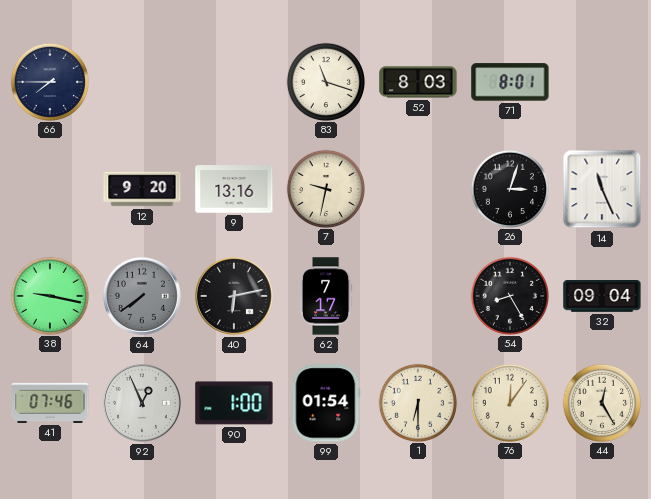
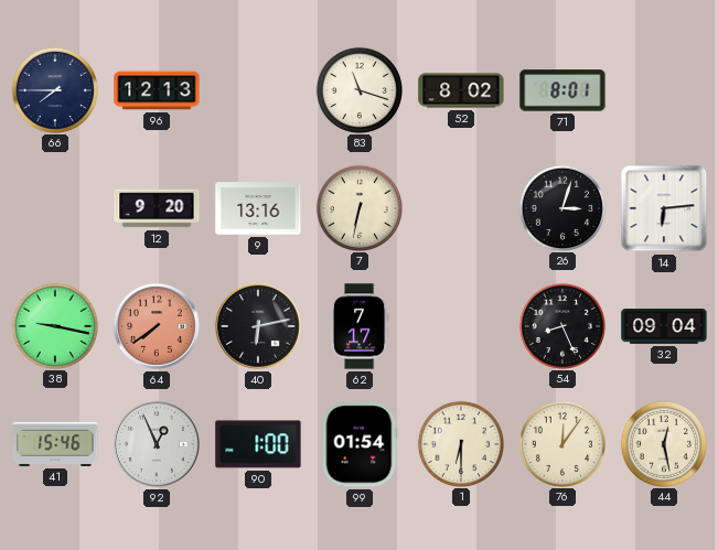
96: none -> 12:13 (157, 90)
52: 8:03 -> 8:02 (461, 90)
7: 9:32 -> 6:32 (358, 207)
14: 11:26 -> 6:14 (664, 208)
64 dial: grey -> salmon (157, 326)
54: 8:25 -> 8:26 (561, 325)
41: 07:46 -> 15:46 (55, 444)
44: 12:25 -> 12:28 (663, 443)
